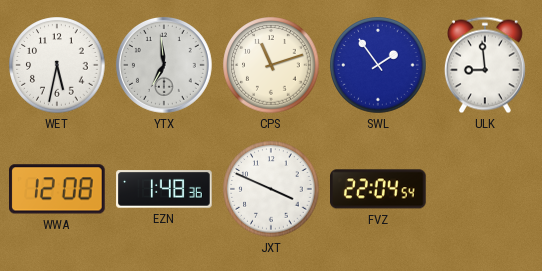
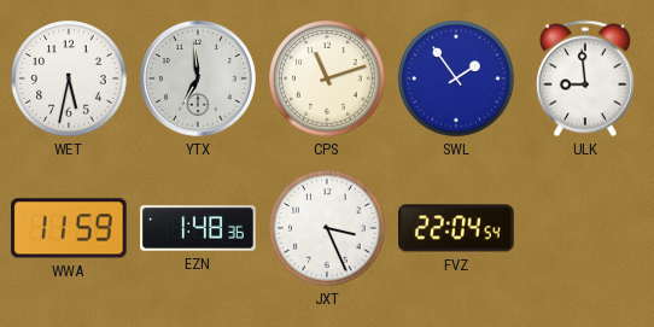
WWA: 12:08 -> 11:59 (70, 228)
JXT: 3:49 -> 3:26 (327, 228)
